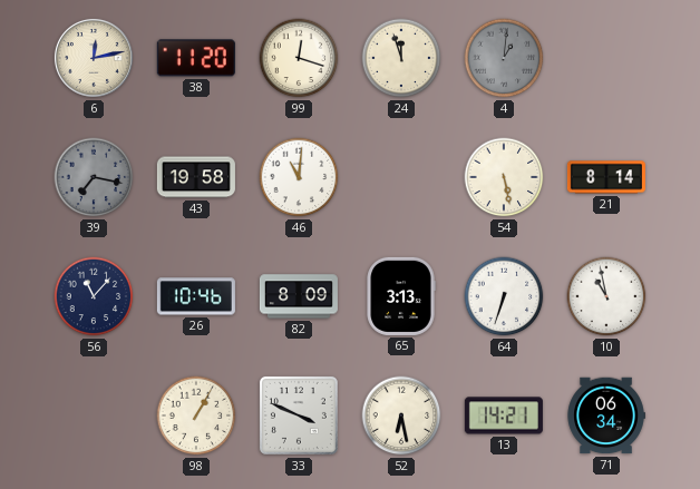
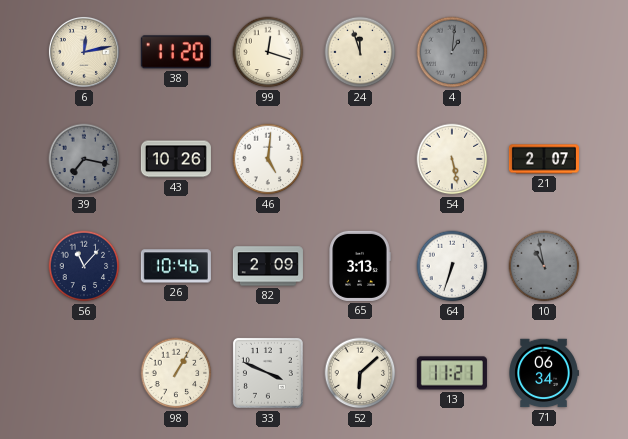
43: 19:58 -> 10:26 (176, 159)
46: 11:01 -> 5:01 (268, 159)
21: 8:14 -> 2:07 (544, 159)
82: 8:09 -> 2:09 (268, 266)
10 dial: white -> grey (544, 266)
52: 6:28 -> 6:08 (360, 373)
13: 14:21 -> 11:21 (452, 373)
